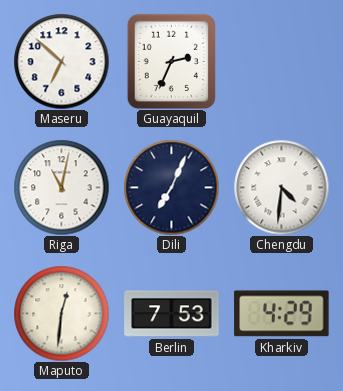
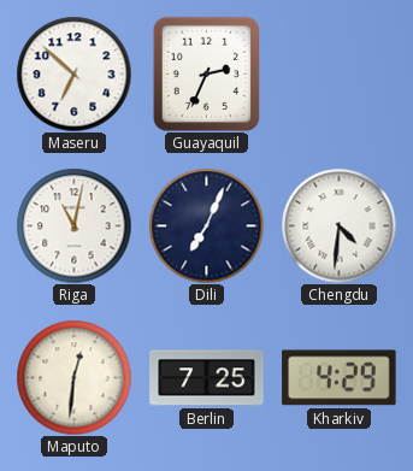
Berlin: 7:53 -> 7:25 (207, 378)
